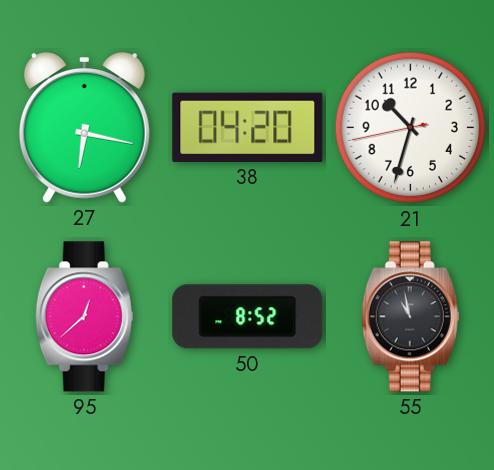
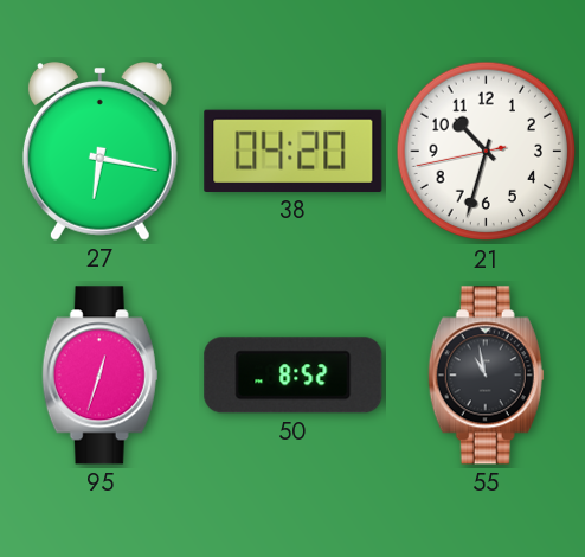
95: 12:38 -> 12:33 (99, 376)
